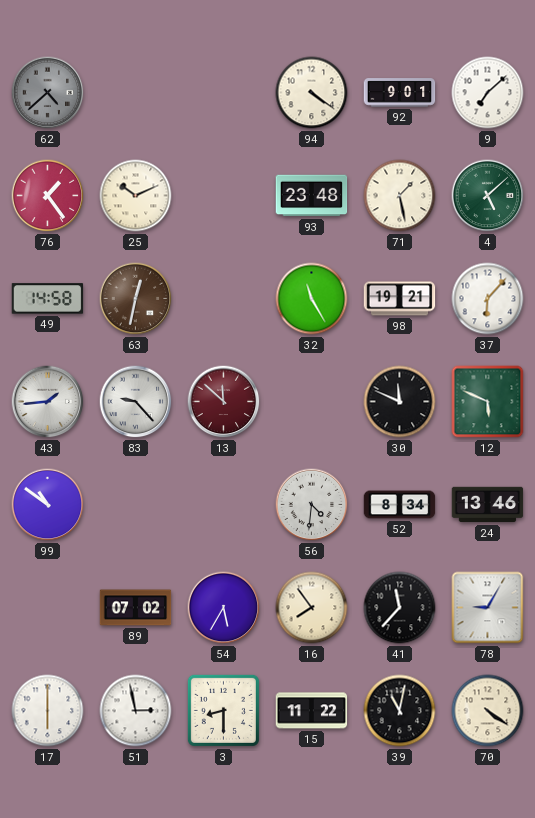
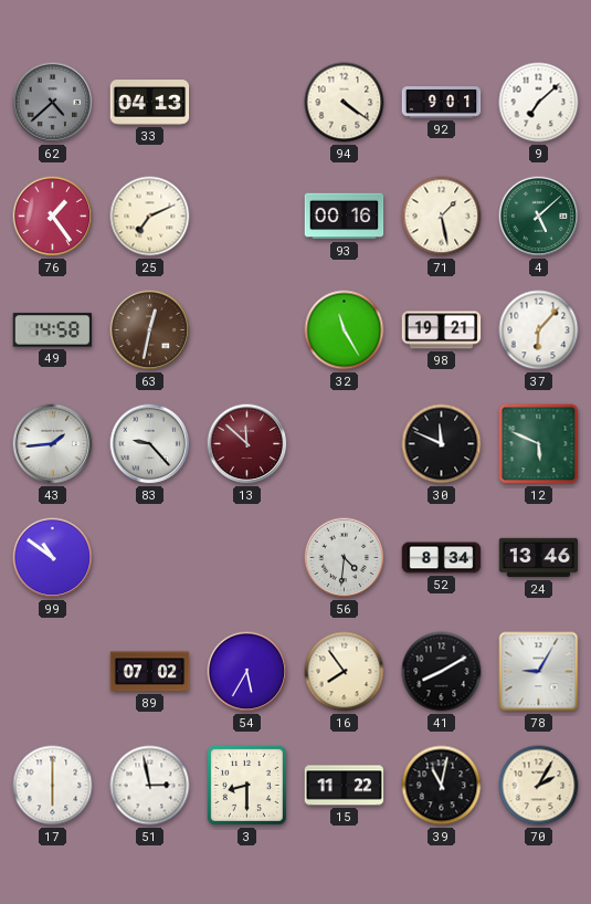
33: none -> 04:13 (150, 103)
25: 10:11 -> 7:11 (150, 217)
93: 23:48 -> 00:16 (345, 217)
41: 11:37 -> 8:10 (442, 672)
70: 4:21 -> 2:05 (539, 786)
